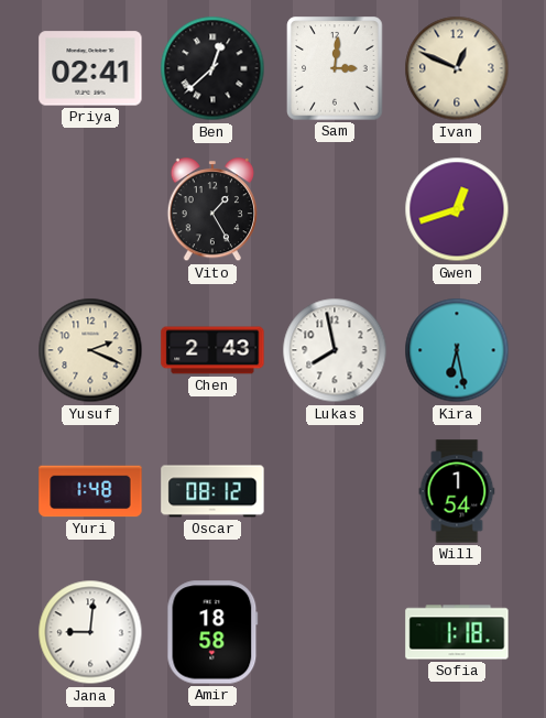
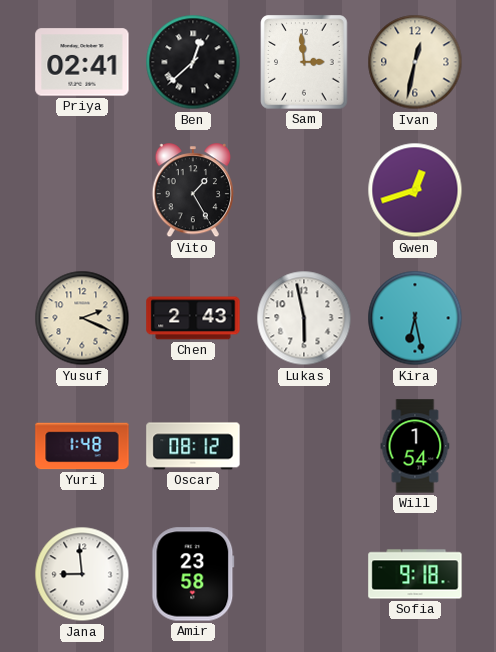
Sam: 3:01 -> 2:59 (304, 62)
Ivan: 12:49 -> 12:32 (415, 62)
Lukas: 7:58 -> 5:58 (304, 318)
Jana: 9:01 -> 8:59 (82, 574)
Amir: 18:58 -> 23:58 (193, 574)
Sofia: 1:18 -> 9:18 (415, 574)
